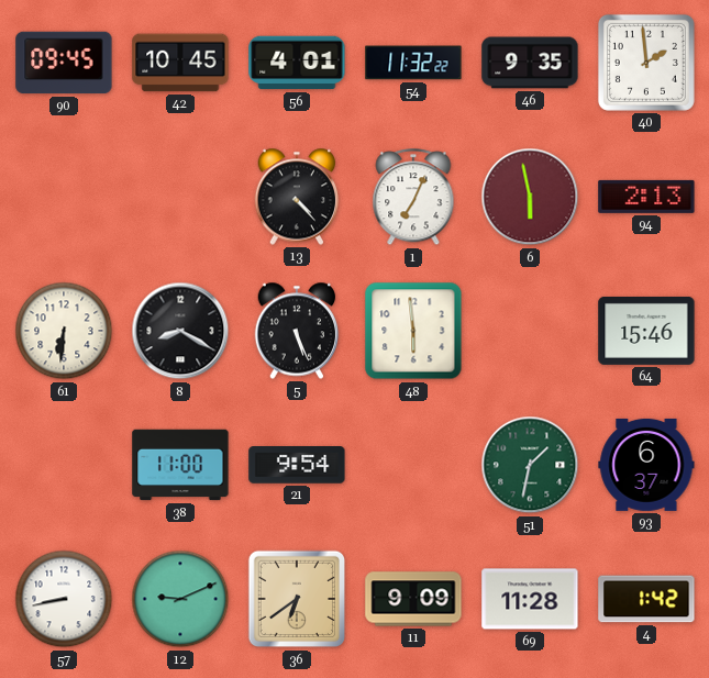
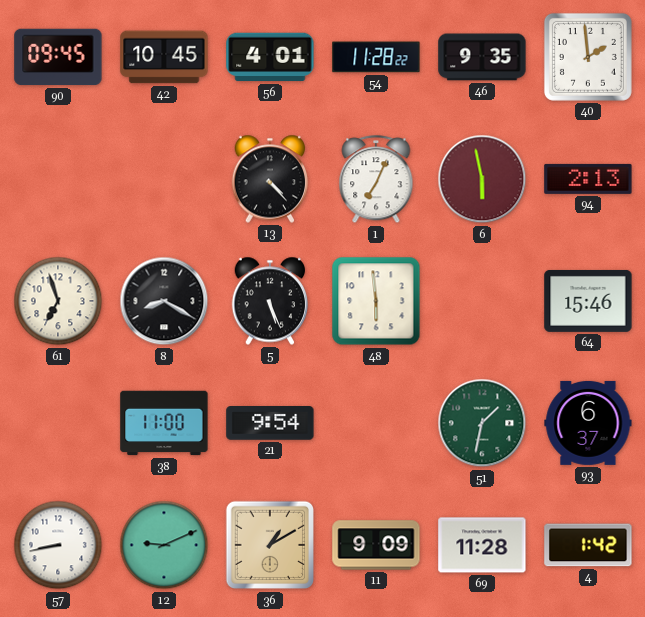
54: 11:32 -> 11:28 (376, 57)
61: 6:31 -> 6:57 (58, 301)
36: 6:39 -> 1:10 (270, 545)
